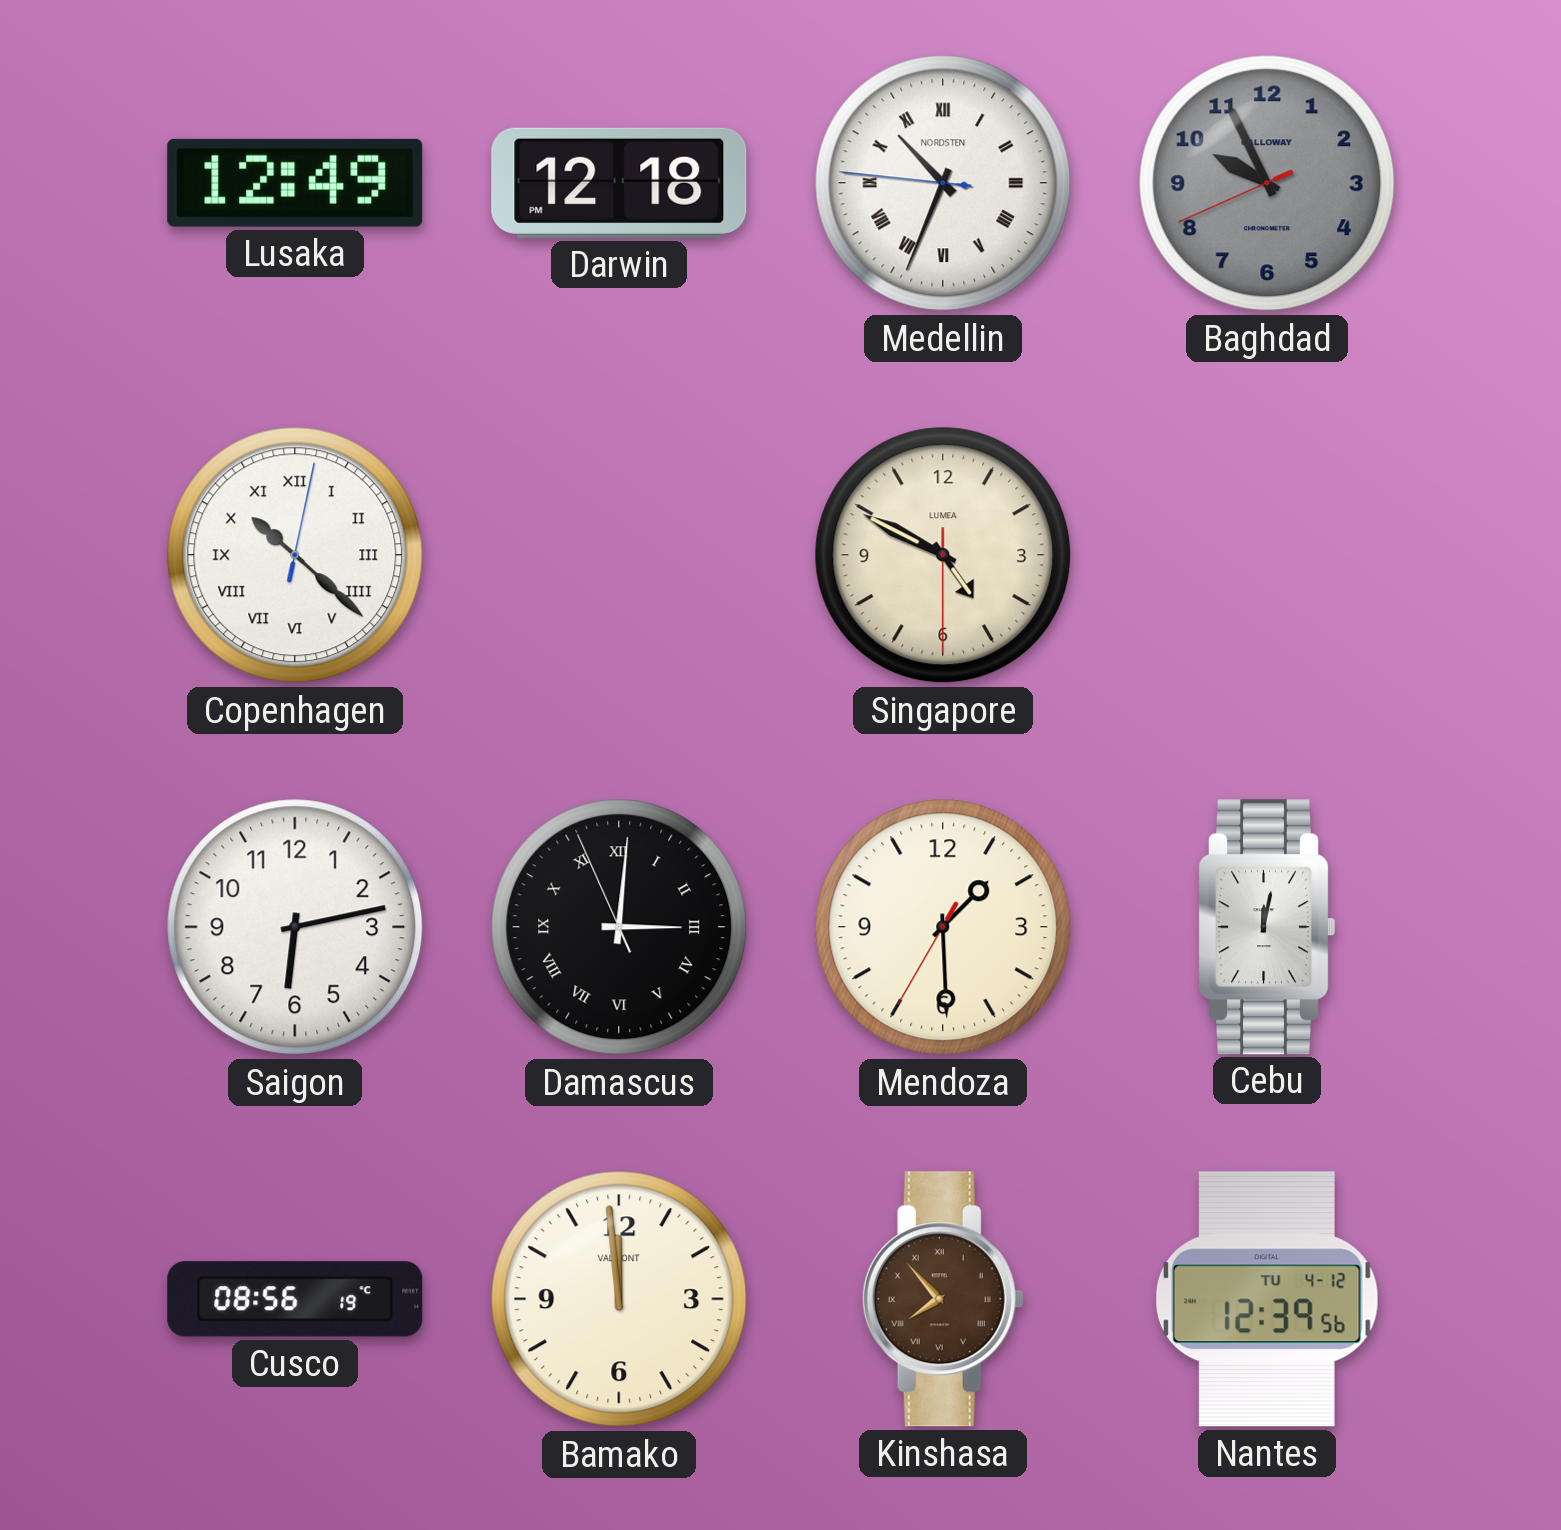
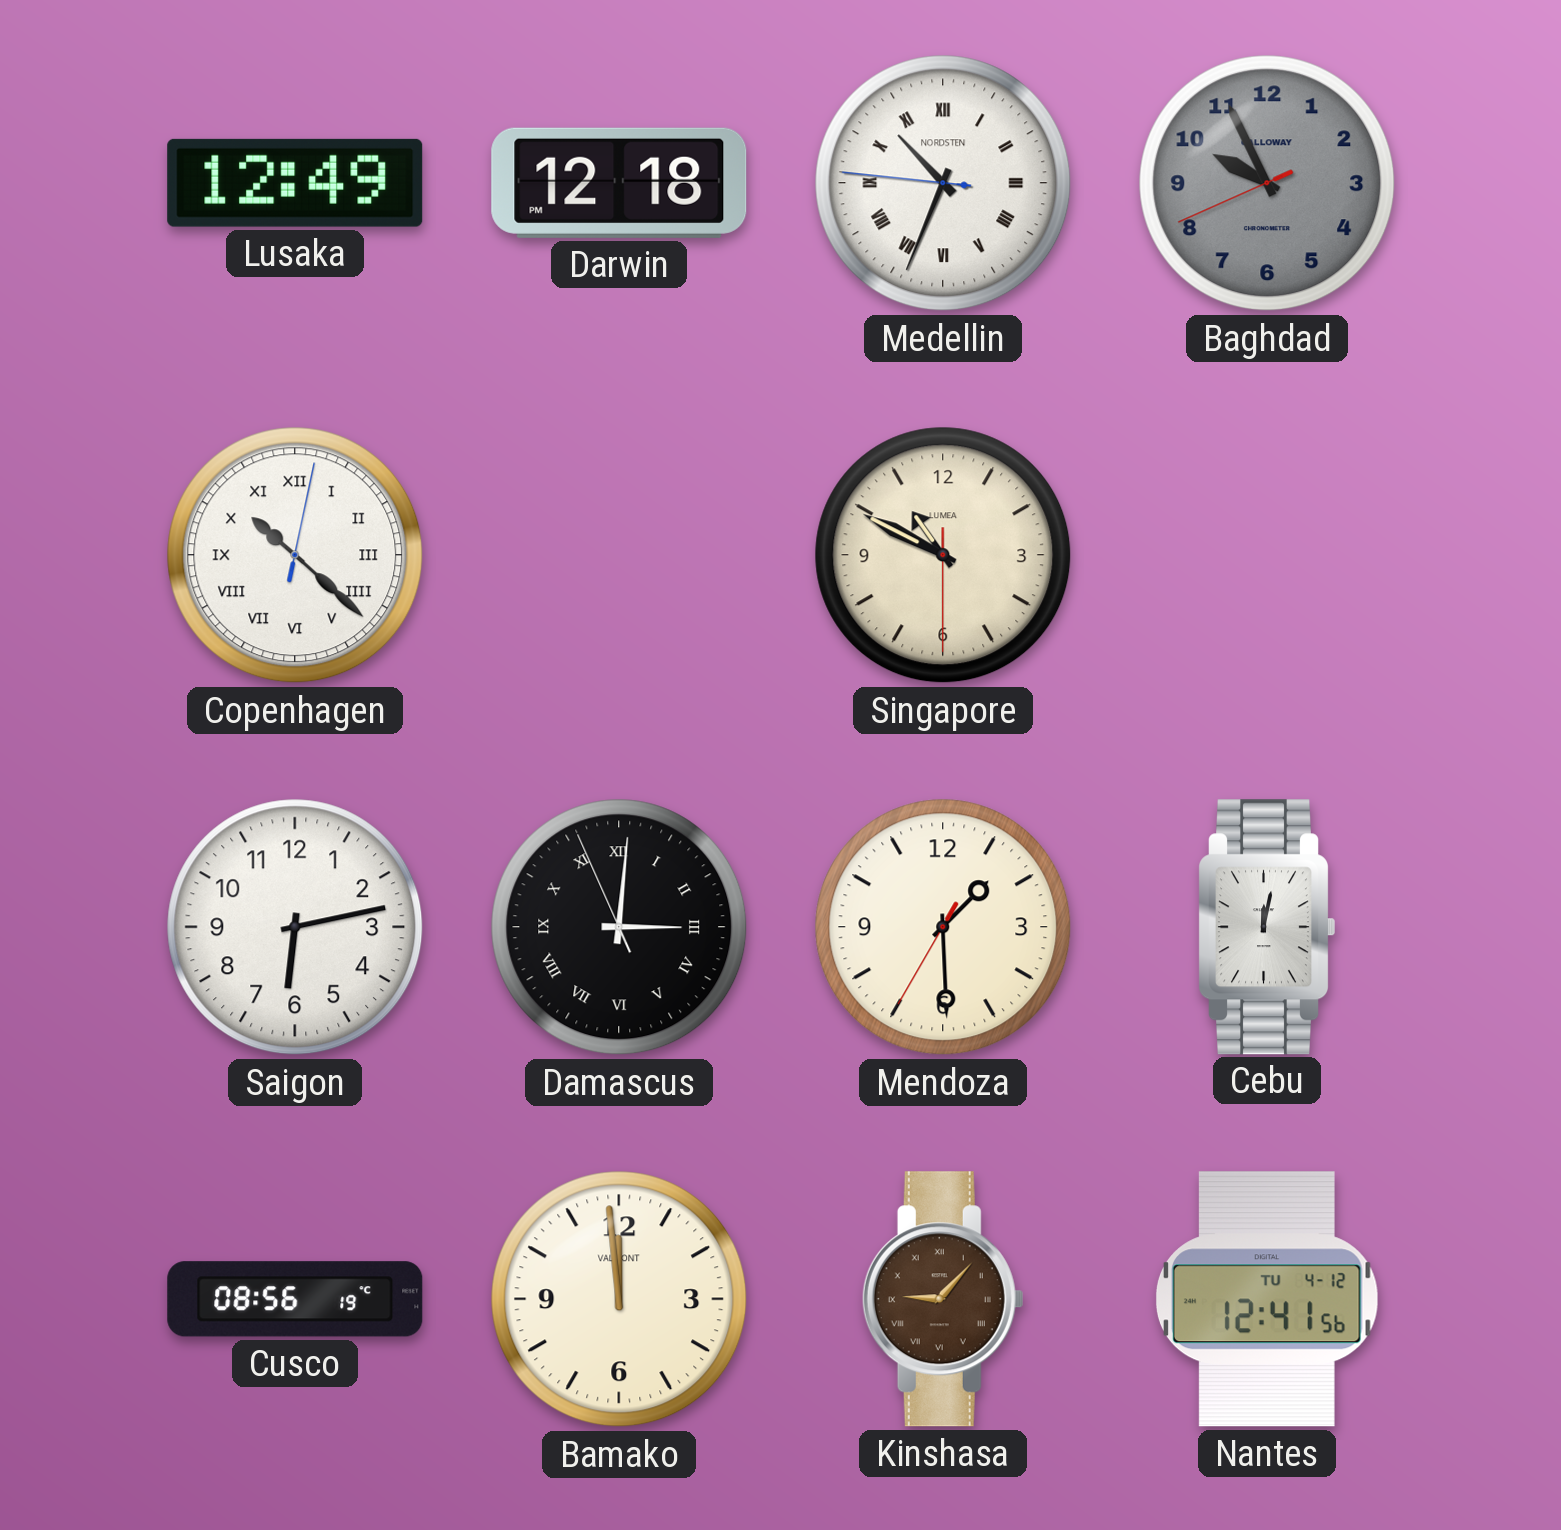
Singapore: 4:49 -> 10:49 (943, 555)
Kinshasa: 7:53 -> 9:07 (943, 1299)
Nantes: 12:39 -> 12:41 (1267, 1299)
